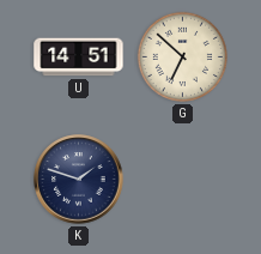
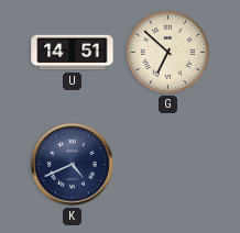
K: 1:48 -> 4:41 (73, 165)
